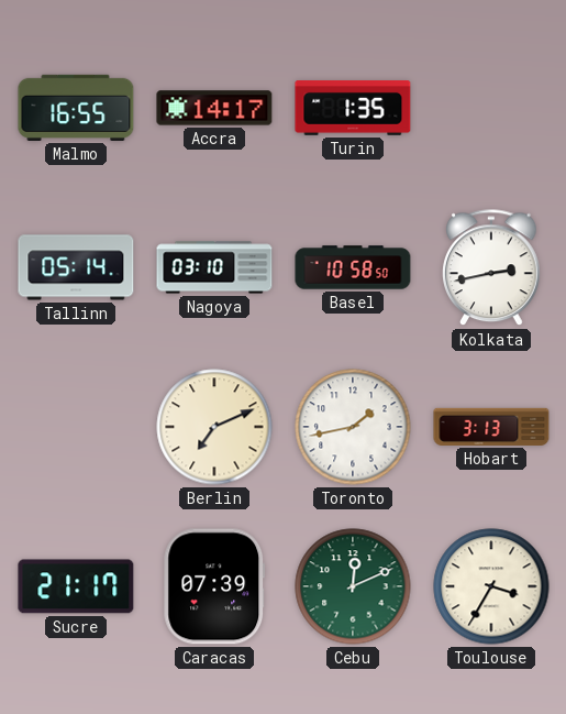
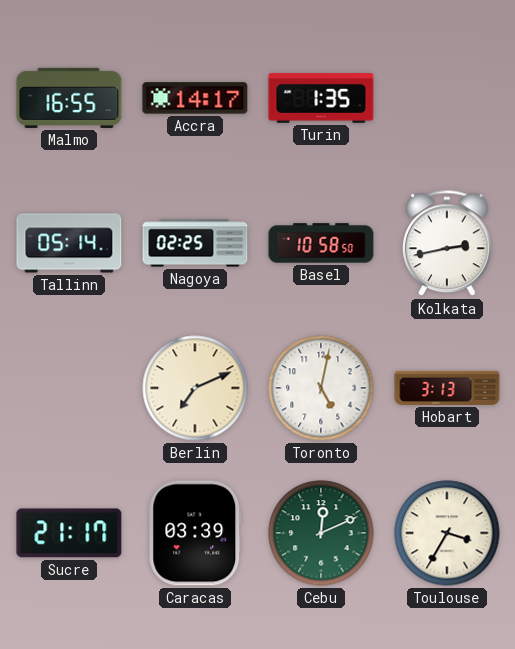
Nagoya: 03:10 -> 02:25 (195, 243)
Toronto: 1:43 -> 5:02 (321, 388)
Caracas: 07:39 -> 03:39 (195, 533)
